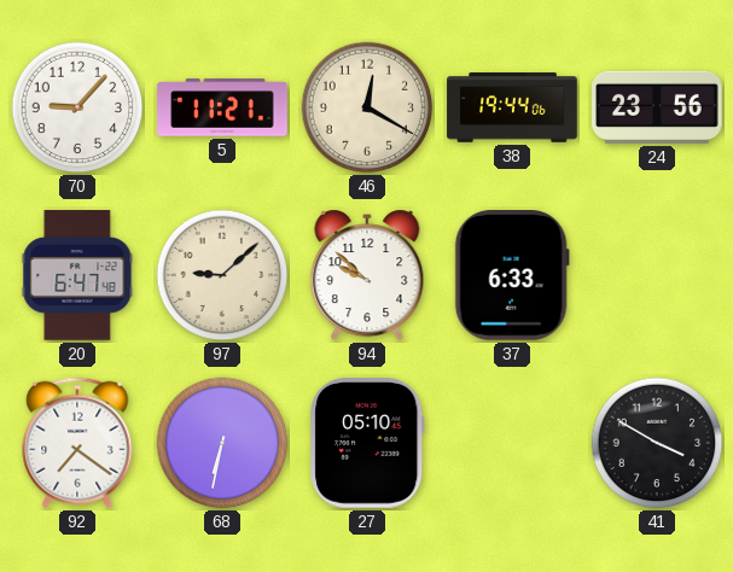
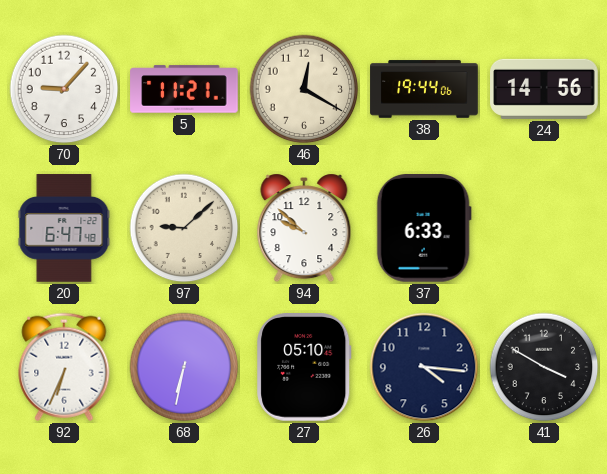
24: 23:56 -> 14:56 (544, 89)
92: 7:21 -> 6:34 (64, 367)
26: none -> 4:16 (424, 367)
